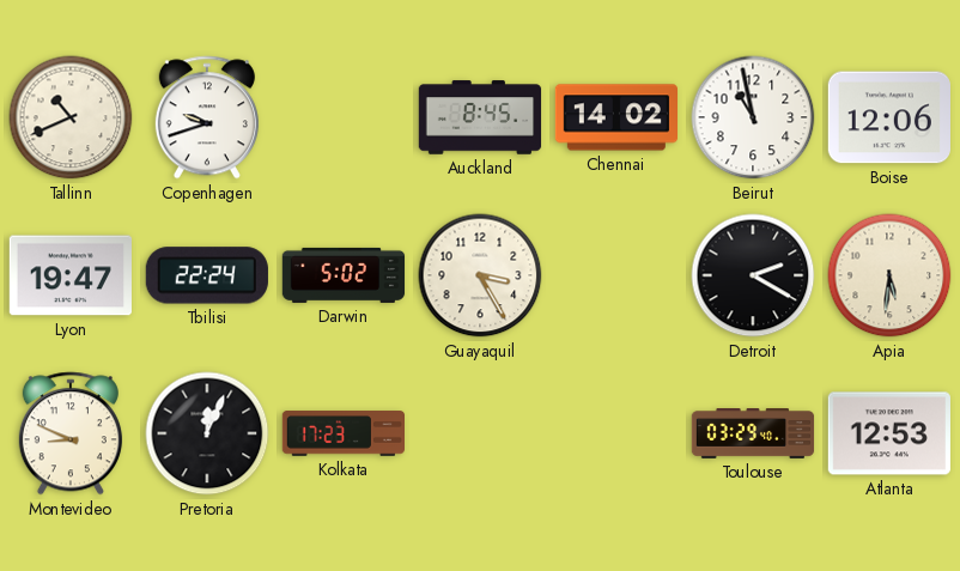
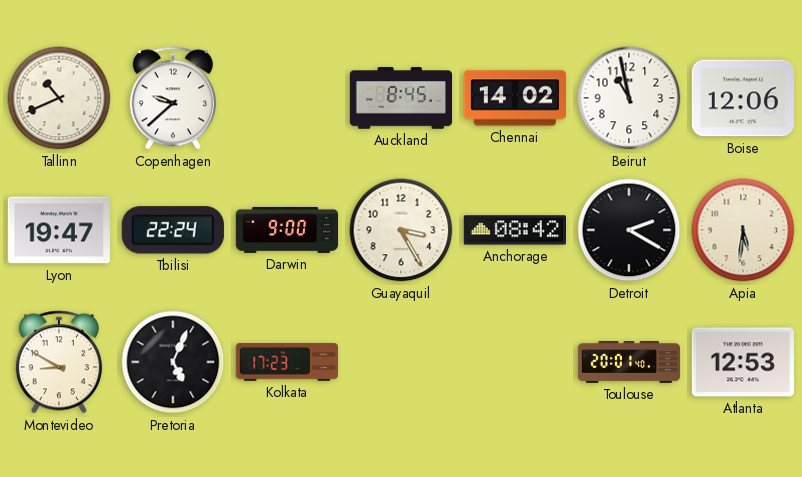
Copenhagen: 9:42 -> 9:38 (173, 98)
Darwin: 5:02 -> 9:00 (287, 230)
Anchorage: none -> 08:42 (514, 230)
Montevideo: 8:49 -> 8:50 (59, 362)
Pretoria: 12:04 -> 5:04 (173, 362)
Toulouse: 03:29 -> 20:01 (629, 363)
